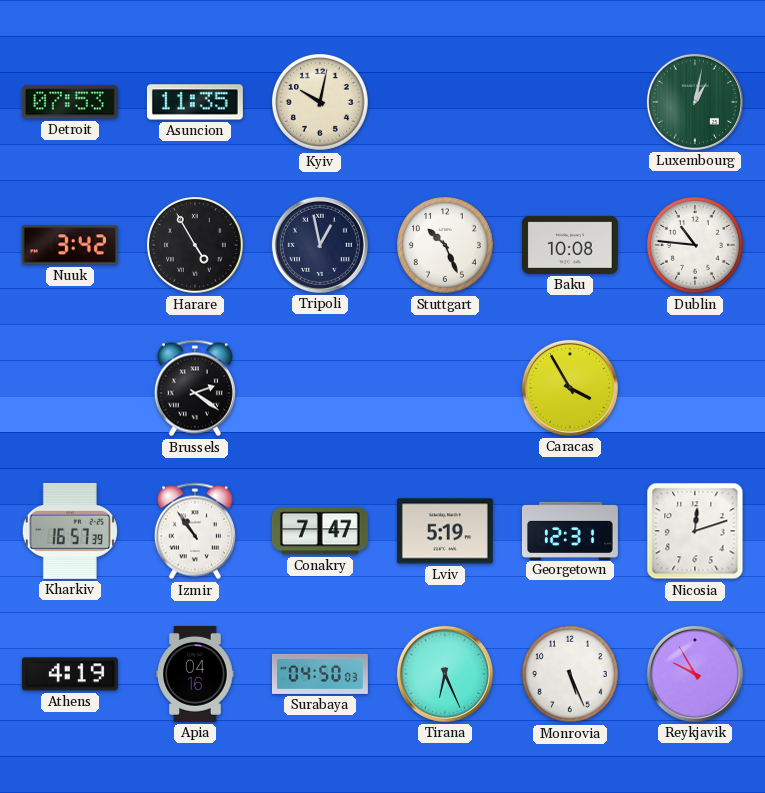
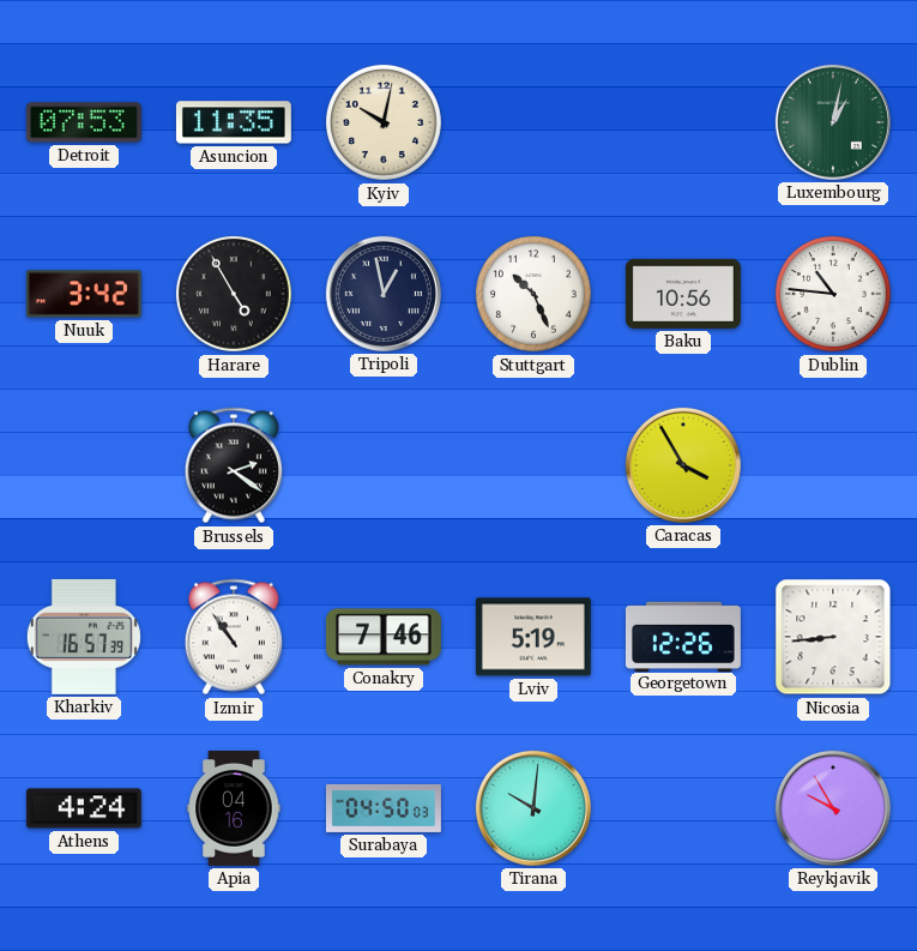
Baku: 10:08 -> 10:56 (683, 294)
Conakry: 7:47 -> 7:46 (384, 637)
Georgetown: 12:31 -> 12:26 (683, 636)
Nicosia: 12:12 -> 8:44 (833, 637)
Athens: 4:19 -> 4:24 (84, 808)
Tirana: 6:26 -> 10:01 (533, 808)
Monrovia: 5:26 -> none (570, 674)
